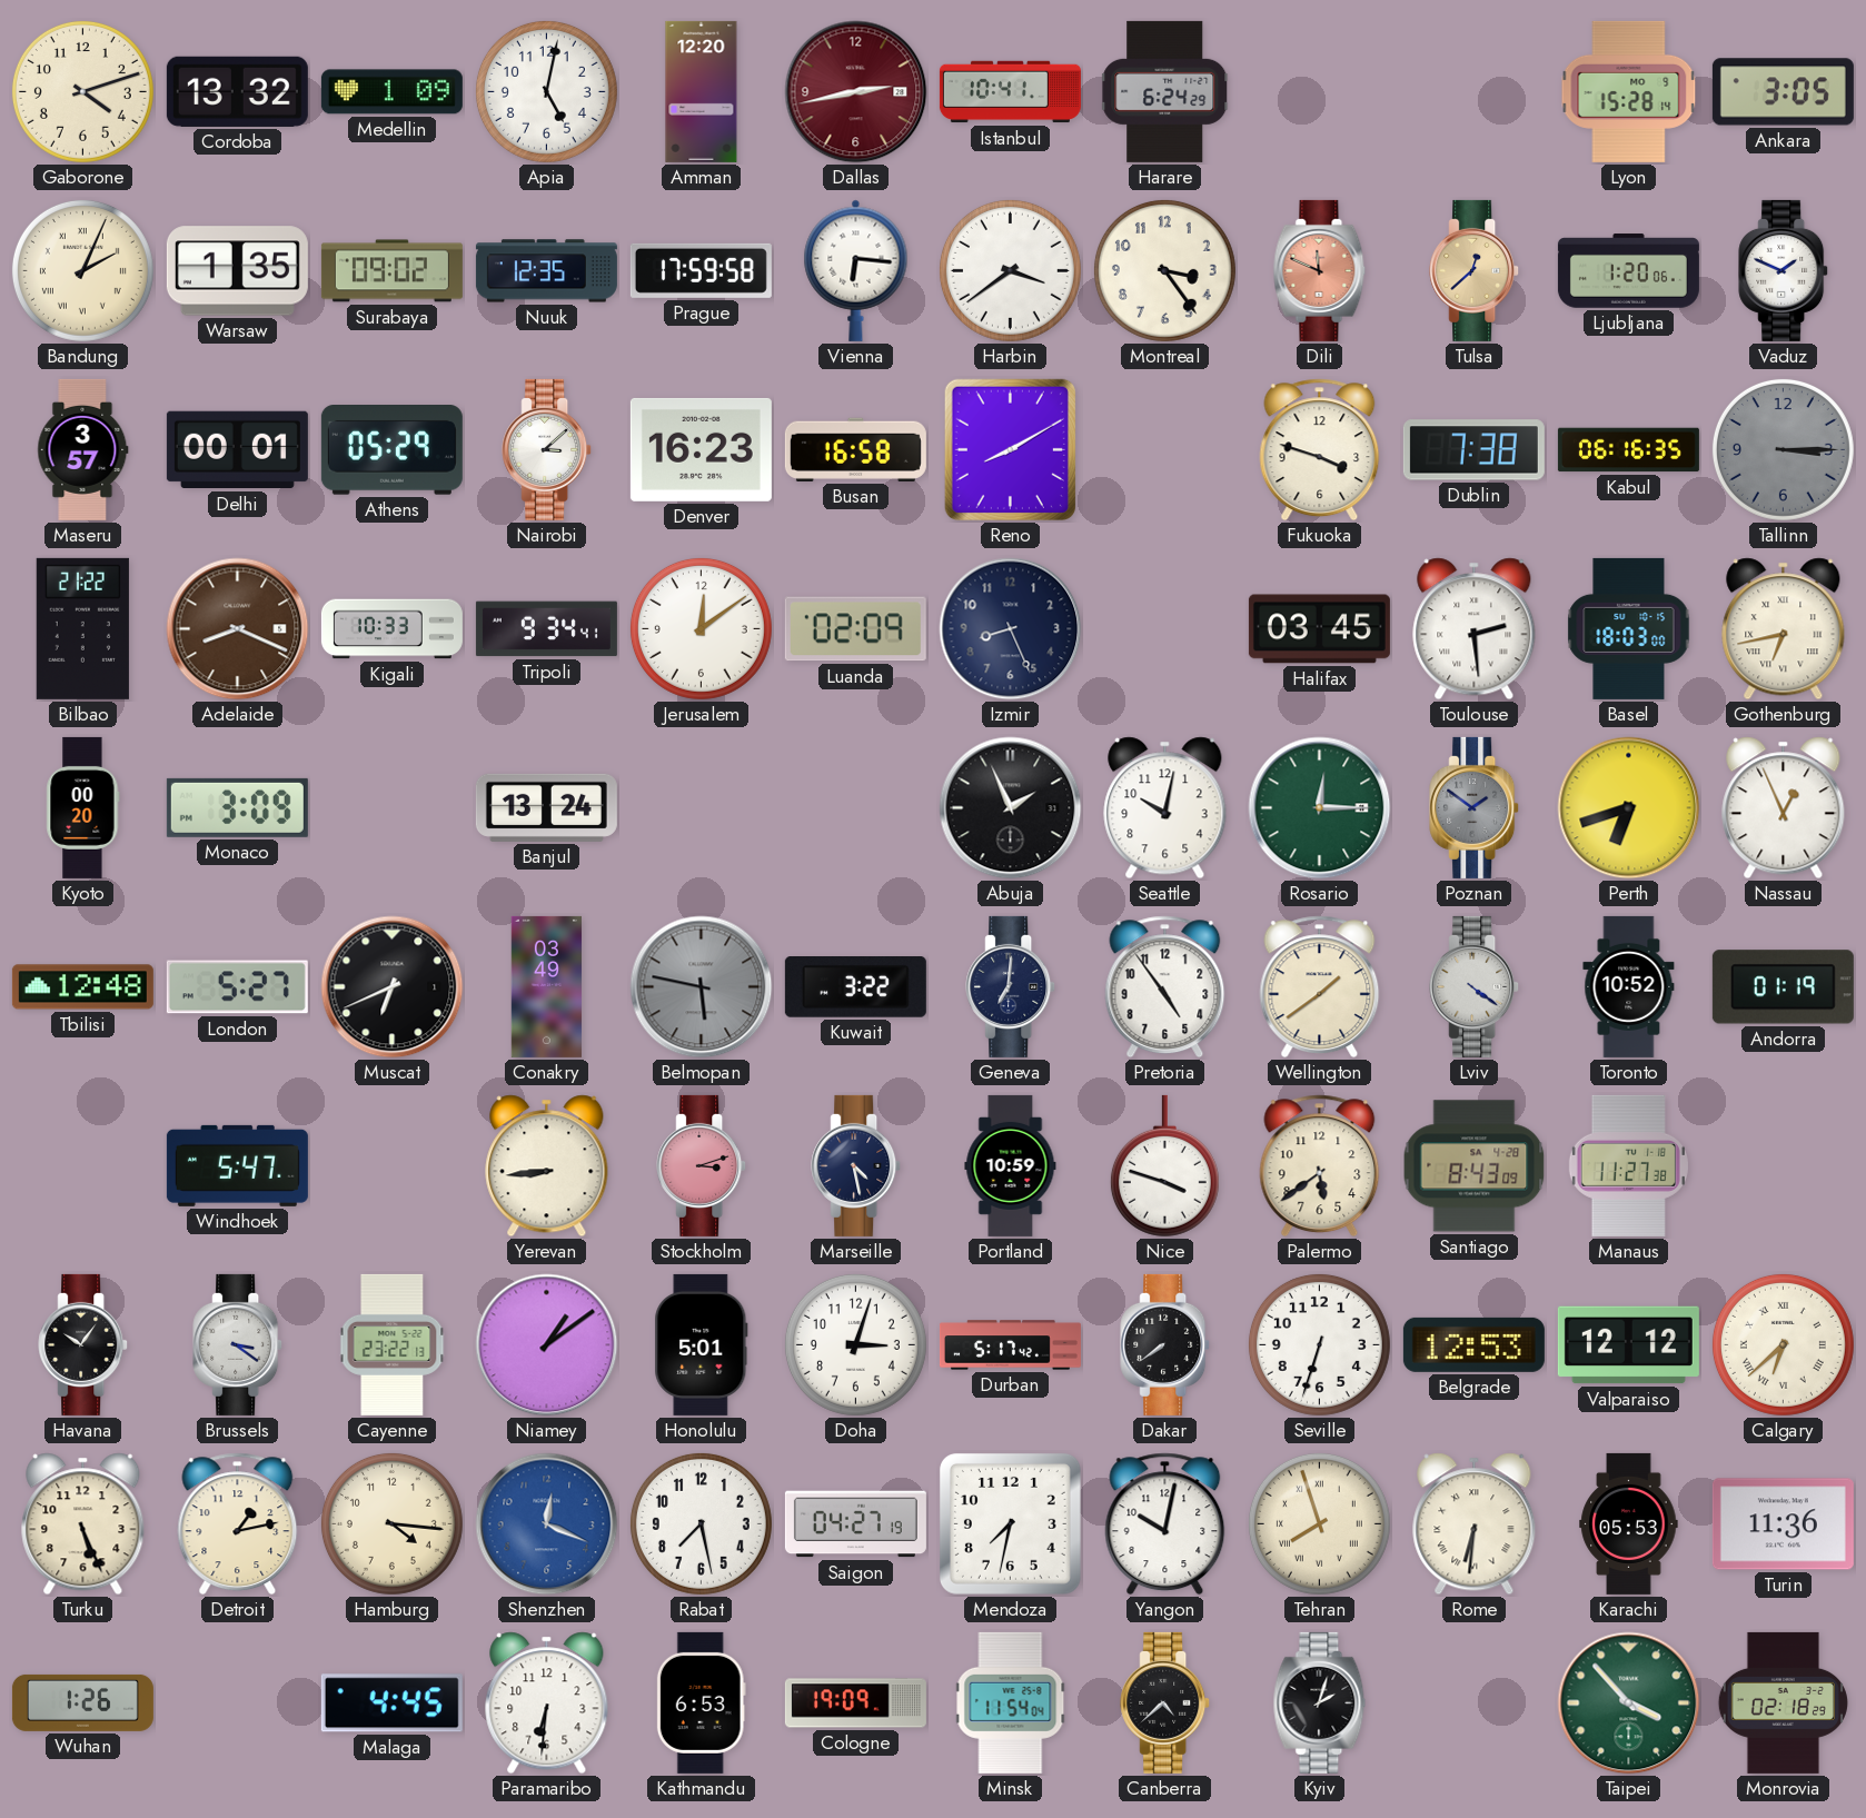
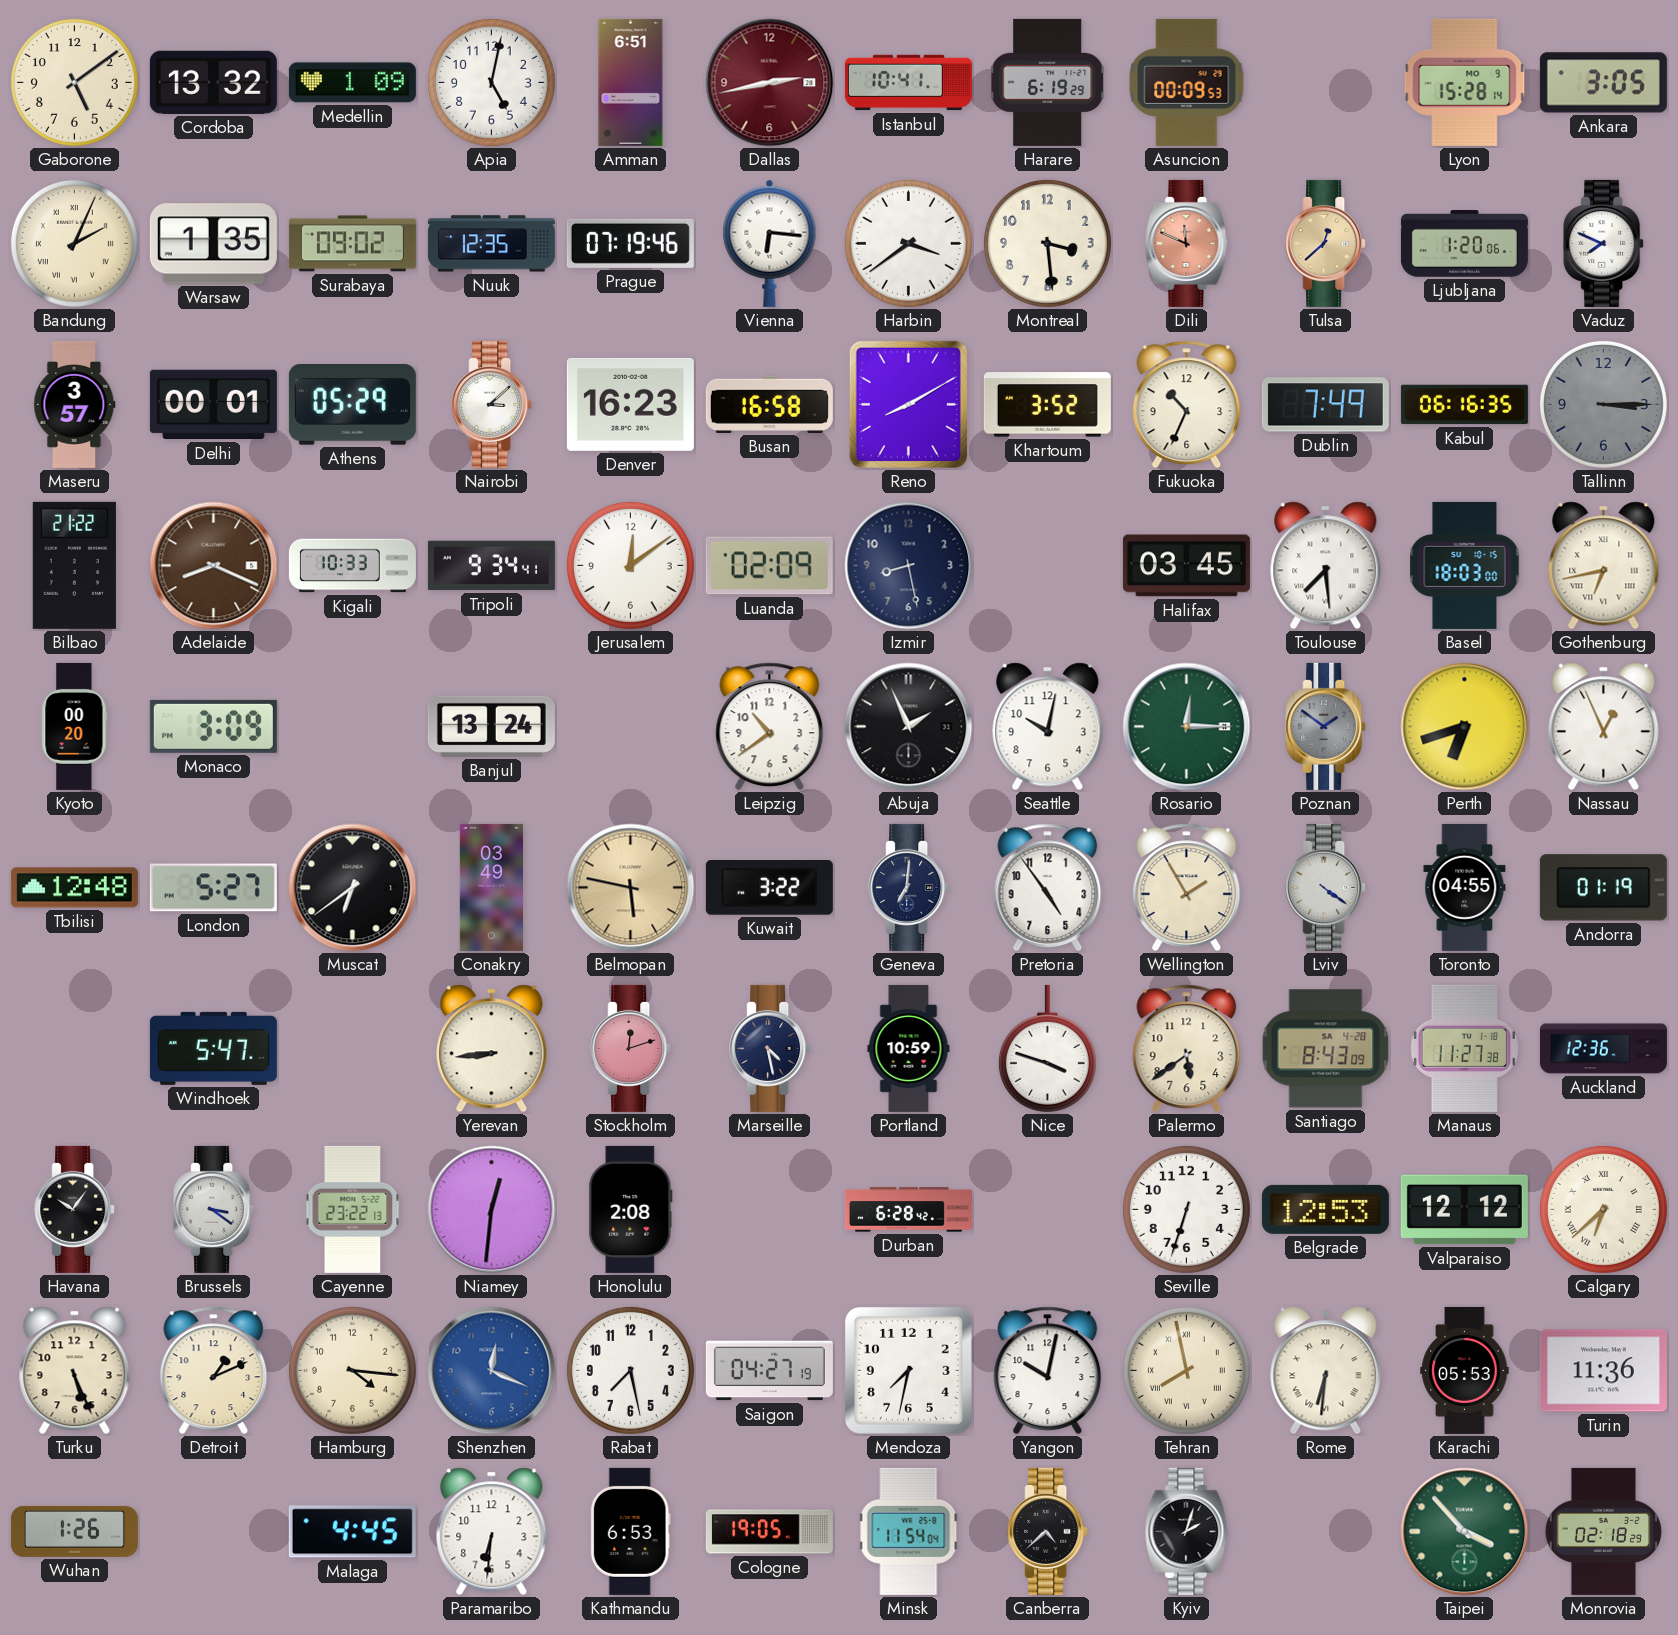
Gaborone: 4:12 -> 5:09 (74, 82)
Amman: 12:20 -> 6:51 (631, 82)
Harare: 6:24 -> 6:19 (1048, 82)
Asuncion: none -> 00:09 (1187, 82)
Prague: 17:59 -> 07:19 (630, 243)
Montreal: 3:24 -> 3:29 (1047, 243)
Vaduz: 1:49 -> 7:49 (1604, 243)
Khartoum: none -> 3:52 (1047, 405)
Fukuoka: 3:48 -> 10:34 (1187, 405)
Dublin: 7:38 -> 7:49 (1325, 405)
Izmir: 8:26 -> 8:28 (909, 566)
Toulouse: 2:29 -> 7:29 (1326, 566)
Leipzig: none -> 10:39 (770, 727)
Muscat: 6:41 -> 6:39 (353, 888)
Belmopan dial: grey -> champagne (631, 888)
Wellington: 1:39 -> 1:55 (1187, 888)
Toronto: 10:52 -> 04:55 (1465, 887)
Stockholm: 3:12 -> 12:12 (631, 1048)
Auckland: none -> 12:36 (1603, 1049)
Niamey: 1:09 -> 12:31 (492, 1210)
Honolulu: 5:01 -> 2:08 (631, 1209)
Doha: 3:03 -> none (855, 1344)
Durban: 5:17 -> 6:28 (908, 1210)
Dakar: 7:39 -> none (1165, 1344)
Detroit: 1:13 -> 1:11 (214, 1371)
Tehran: 7:57 -> 7:58 (1186, 1370)
Cologne: 19:09 -> 19:05 (769, 1532)
